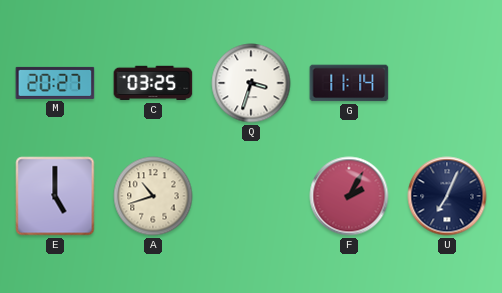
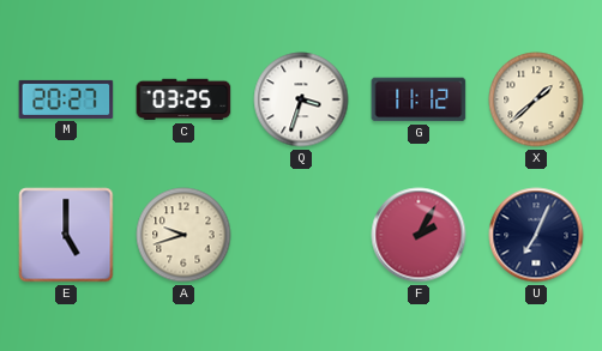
G: 11:14 -> 11:12 (419, 99)
X: none -> 1:38 (536, 99)
A: 10:42 -> 9:42 (183, 235)
